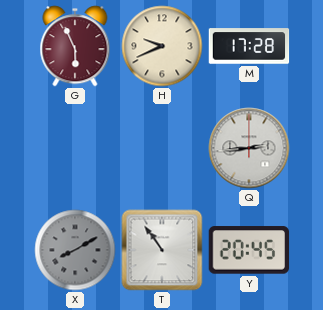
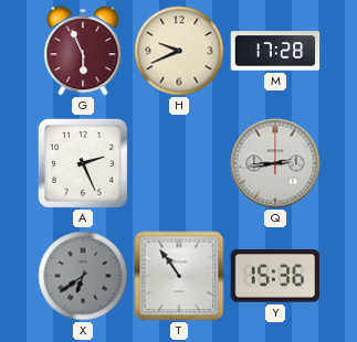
A: none -> 2:26 (83, 163)
X: 8:10 -> 6:39 (83, 276)
Y: 20:45 -> 15:36 (275, 276)
